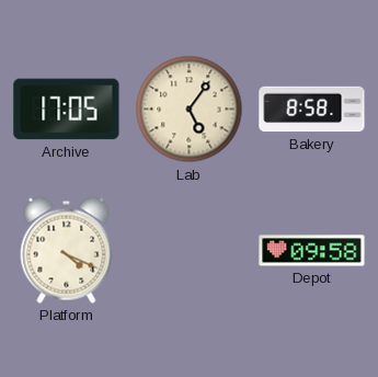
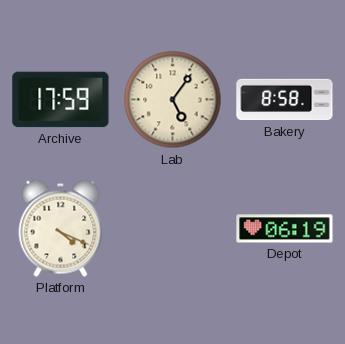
Archive: 17:05 -> 17:59 (61, 100)
Depot: 09:58 -> 06:19 (285, 229)
